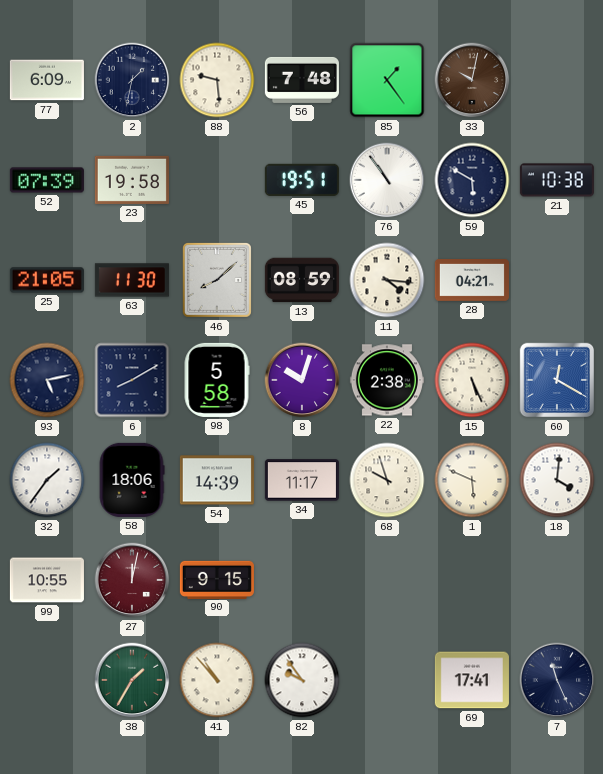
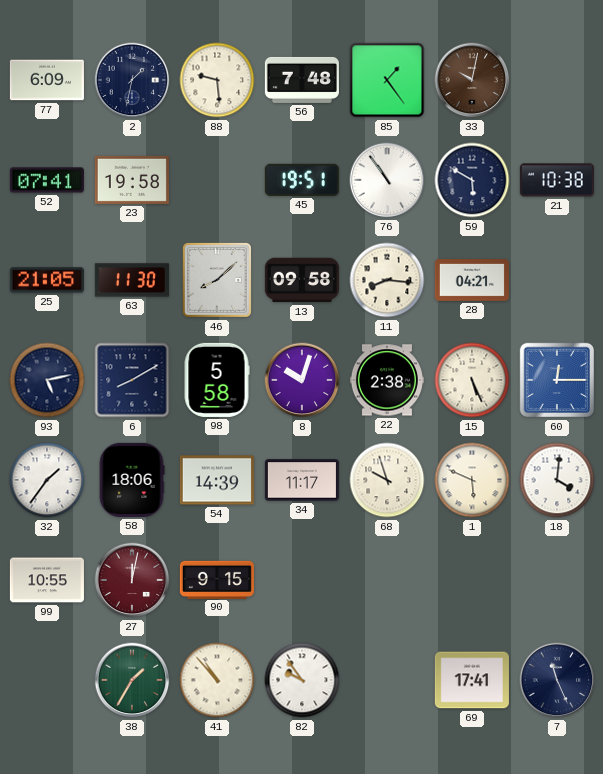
52: 07:39 -> 07:41 (47, 180)
13: 08:59 -> 09:58 (302, 280)
11: 4:16 -> 8:16 (387, 280)
60: 12:20 -> 12:15 (557, 380)
